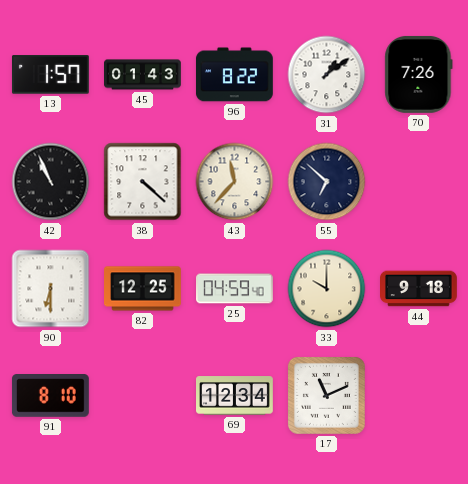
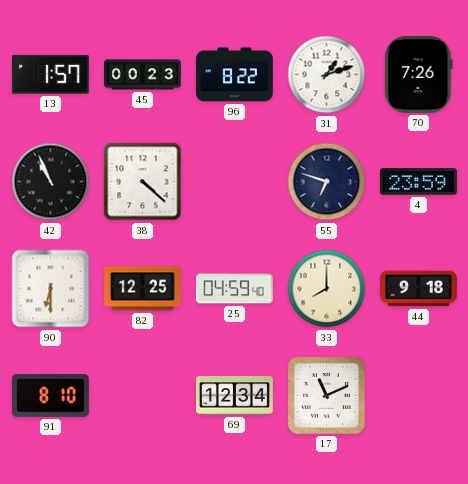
45: 01:43 -> 00:23 (143, 75)
31: 1:09 -> 1:12 (327, 75)
43: 11:37 -> none (235, 182)
55: 6:52 -> 6:48 (327, 182)
4: none -> 23:59 (419, 182)
33: 10:00 -> 8:00 (327, 289)
